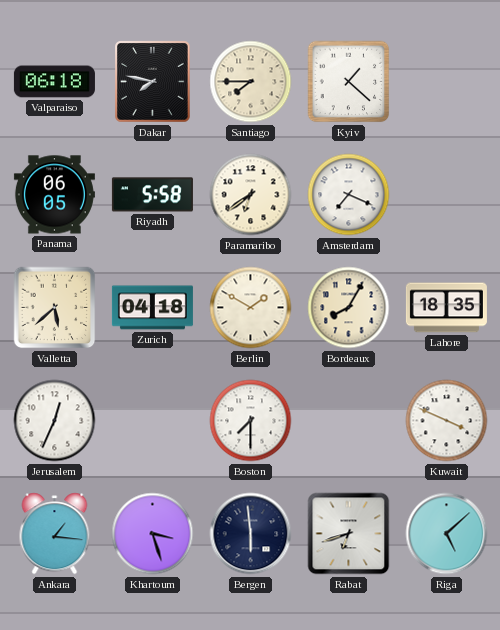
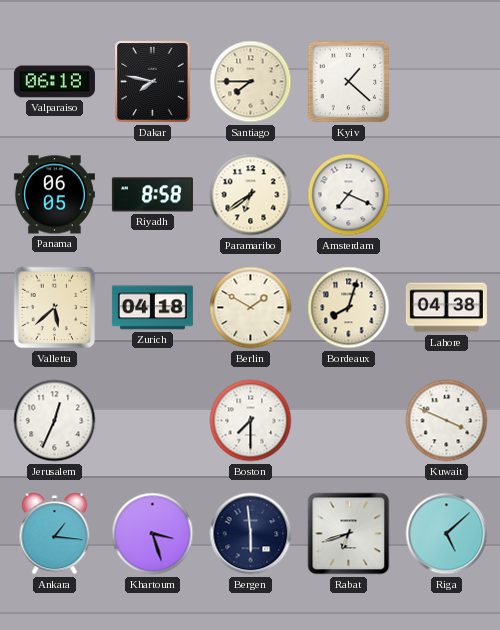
Riyadh: 5:58 -> 8:58 (152, 195)
Bordeaux: 8:05 -> 8:03 (349, 308)
Lahore: 18:35 -> 04:38 (446, 308)
